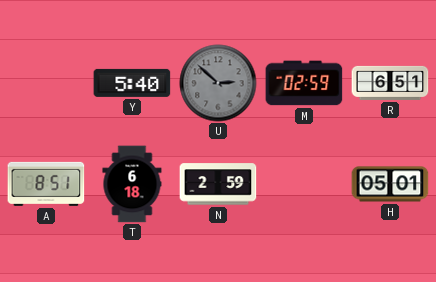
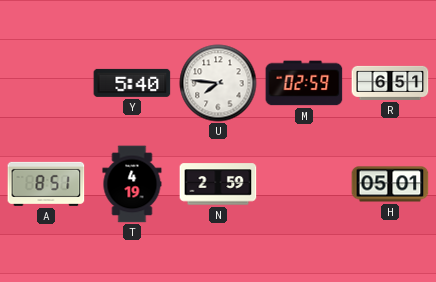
U: 2:52 -> 7:46 (218, 83)
U dial: grey -> white (218, 83)
T: 6:18 -> 4:19 (132, 184)
